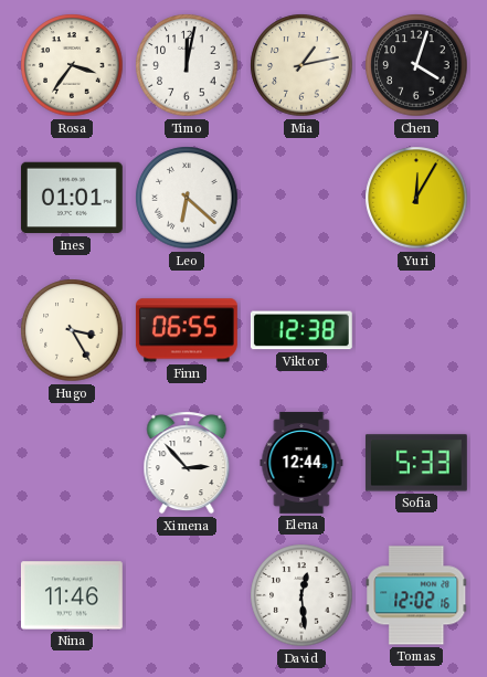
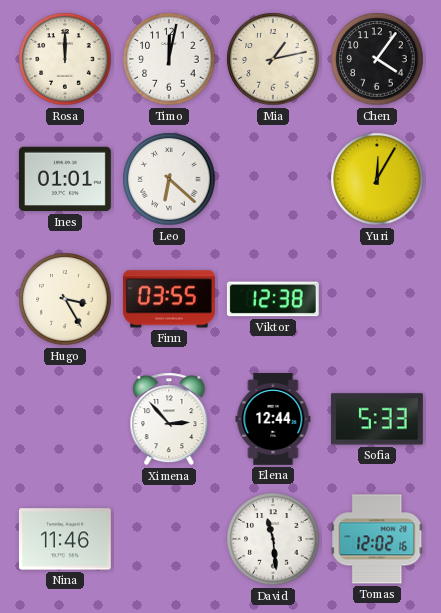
Rosa: 3:36 -> 12:00 (65, 59)
Chen: 4:03 -> 4:06 (377, 59)
Finn: 06:55 -> 03:55 (169, 299)
David: 12:29 -> 11:29 (273, 539)
